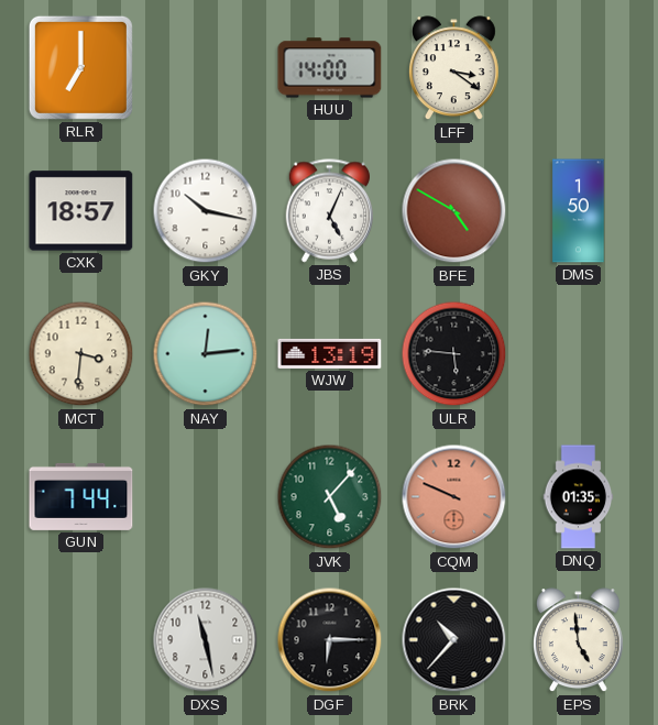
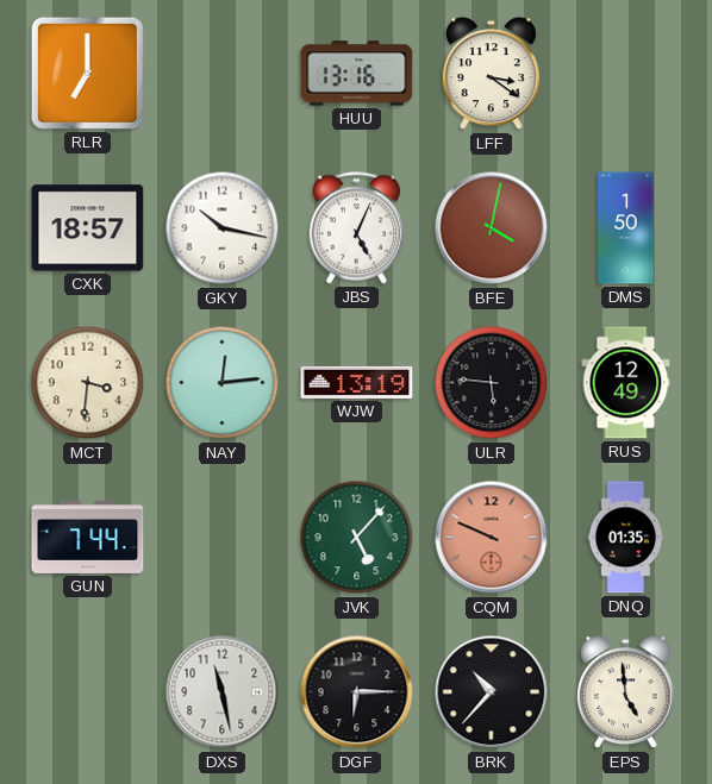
HUU: 14:00 -> 13:16 (357, 74)
BFE: 4:50 -> 4:02 (492, 228)
RUS: none -> 12:49 (626, 383)
